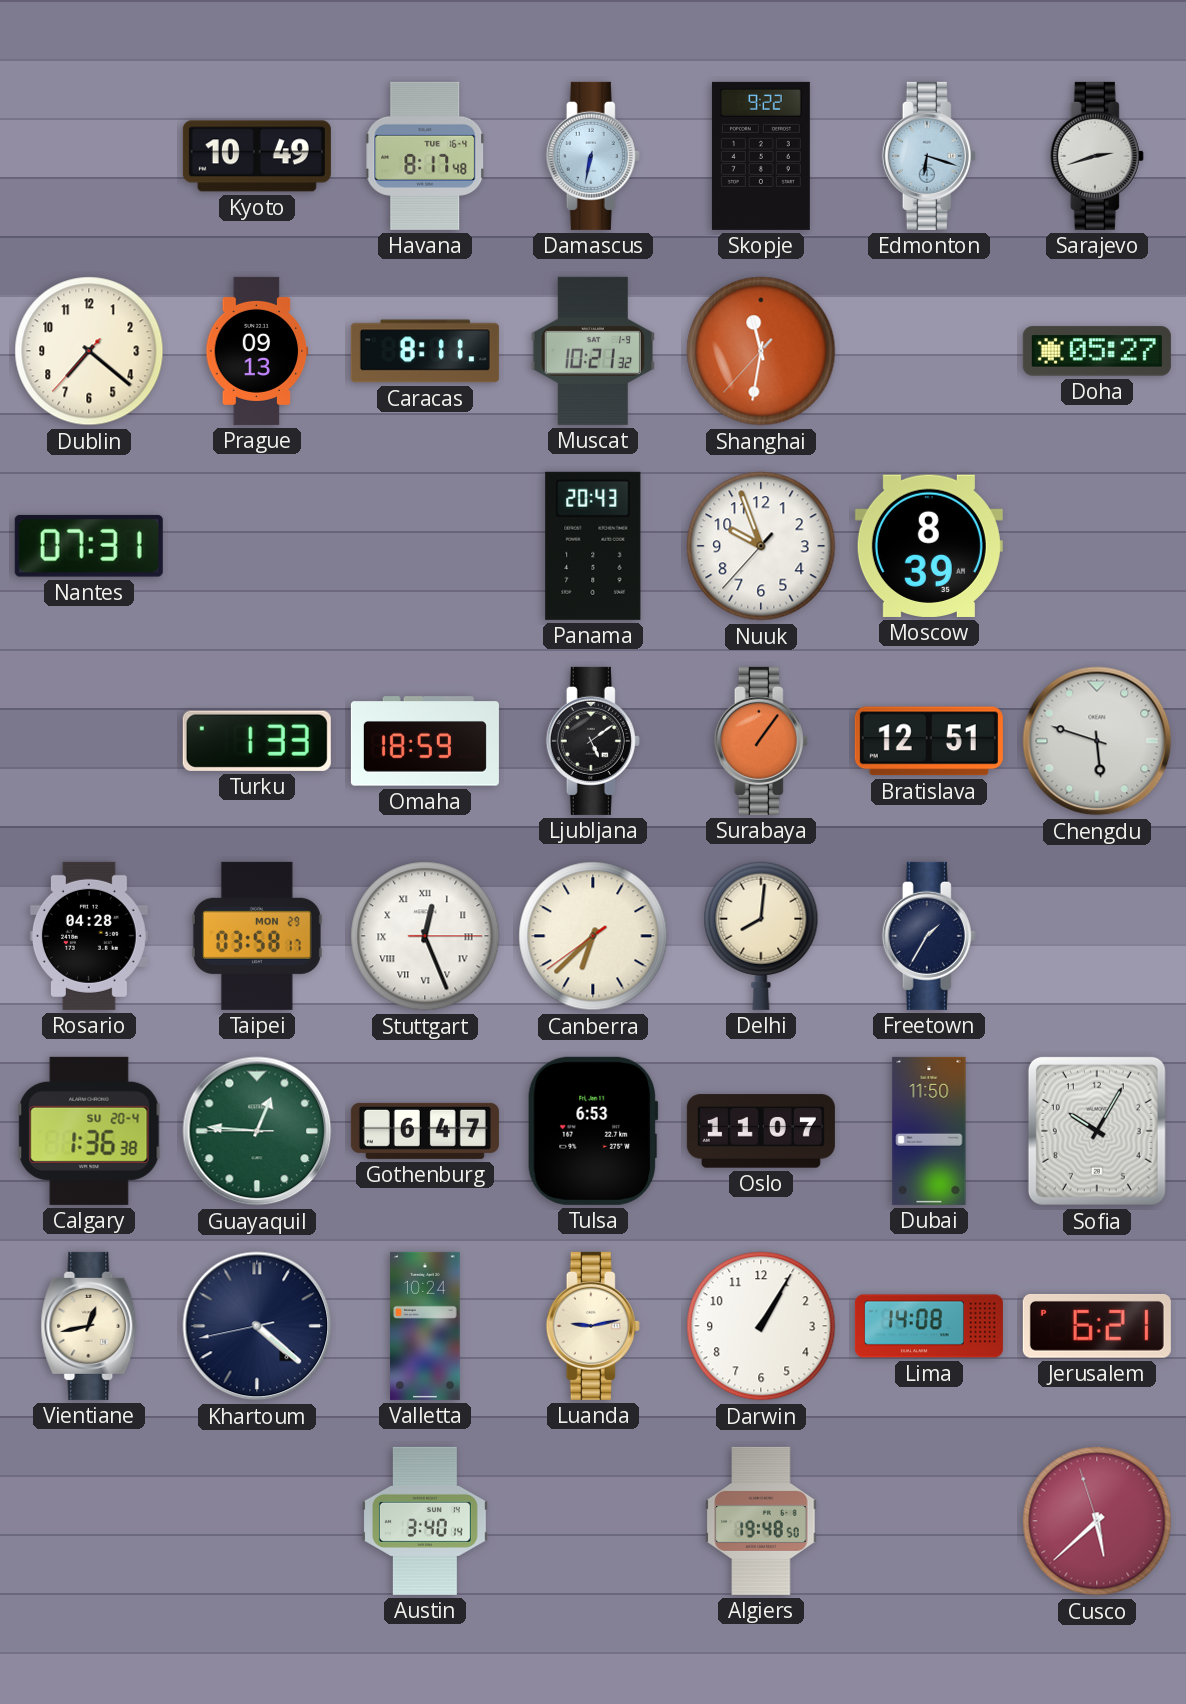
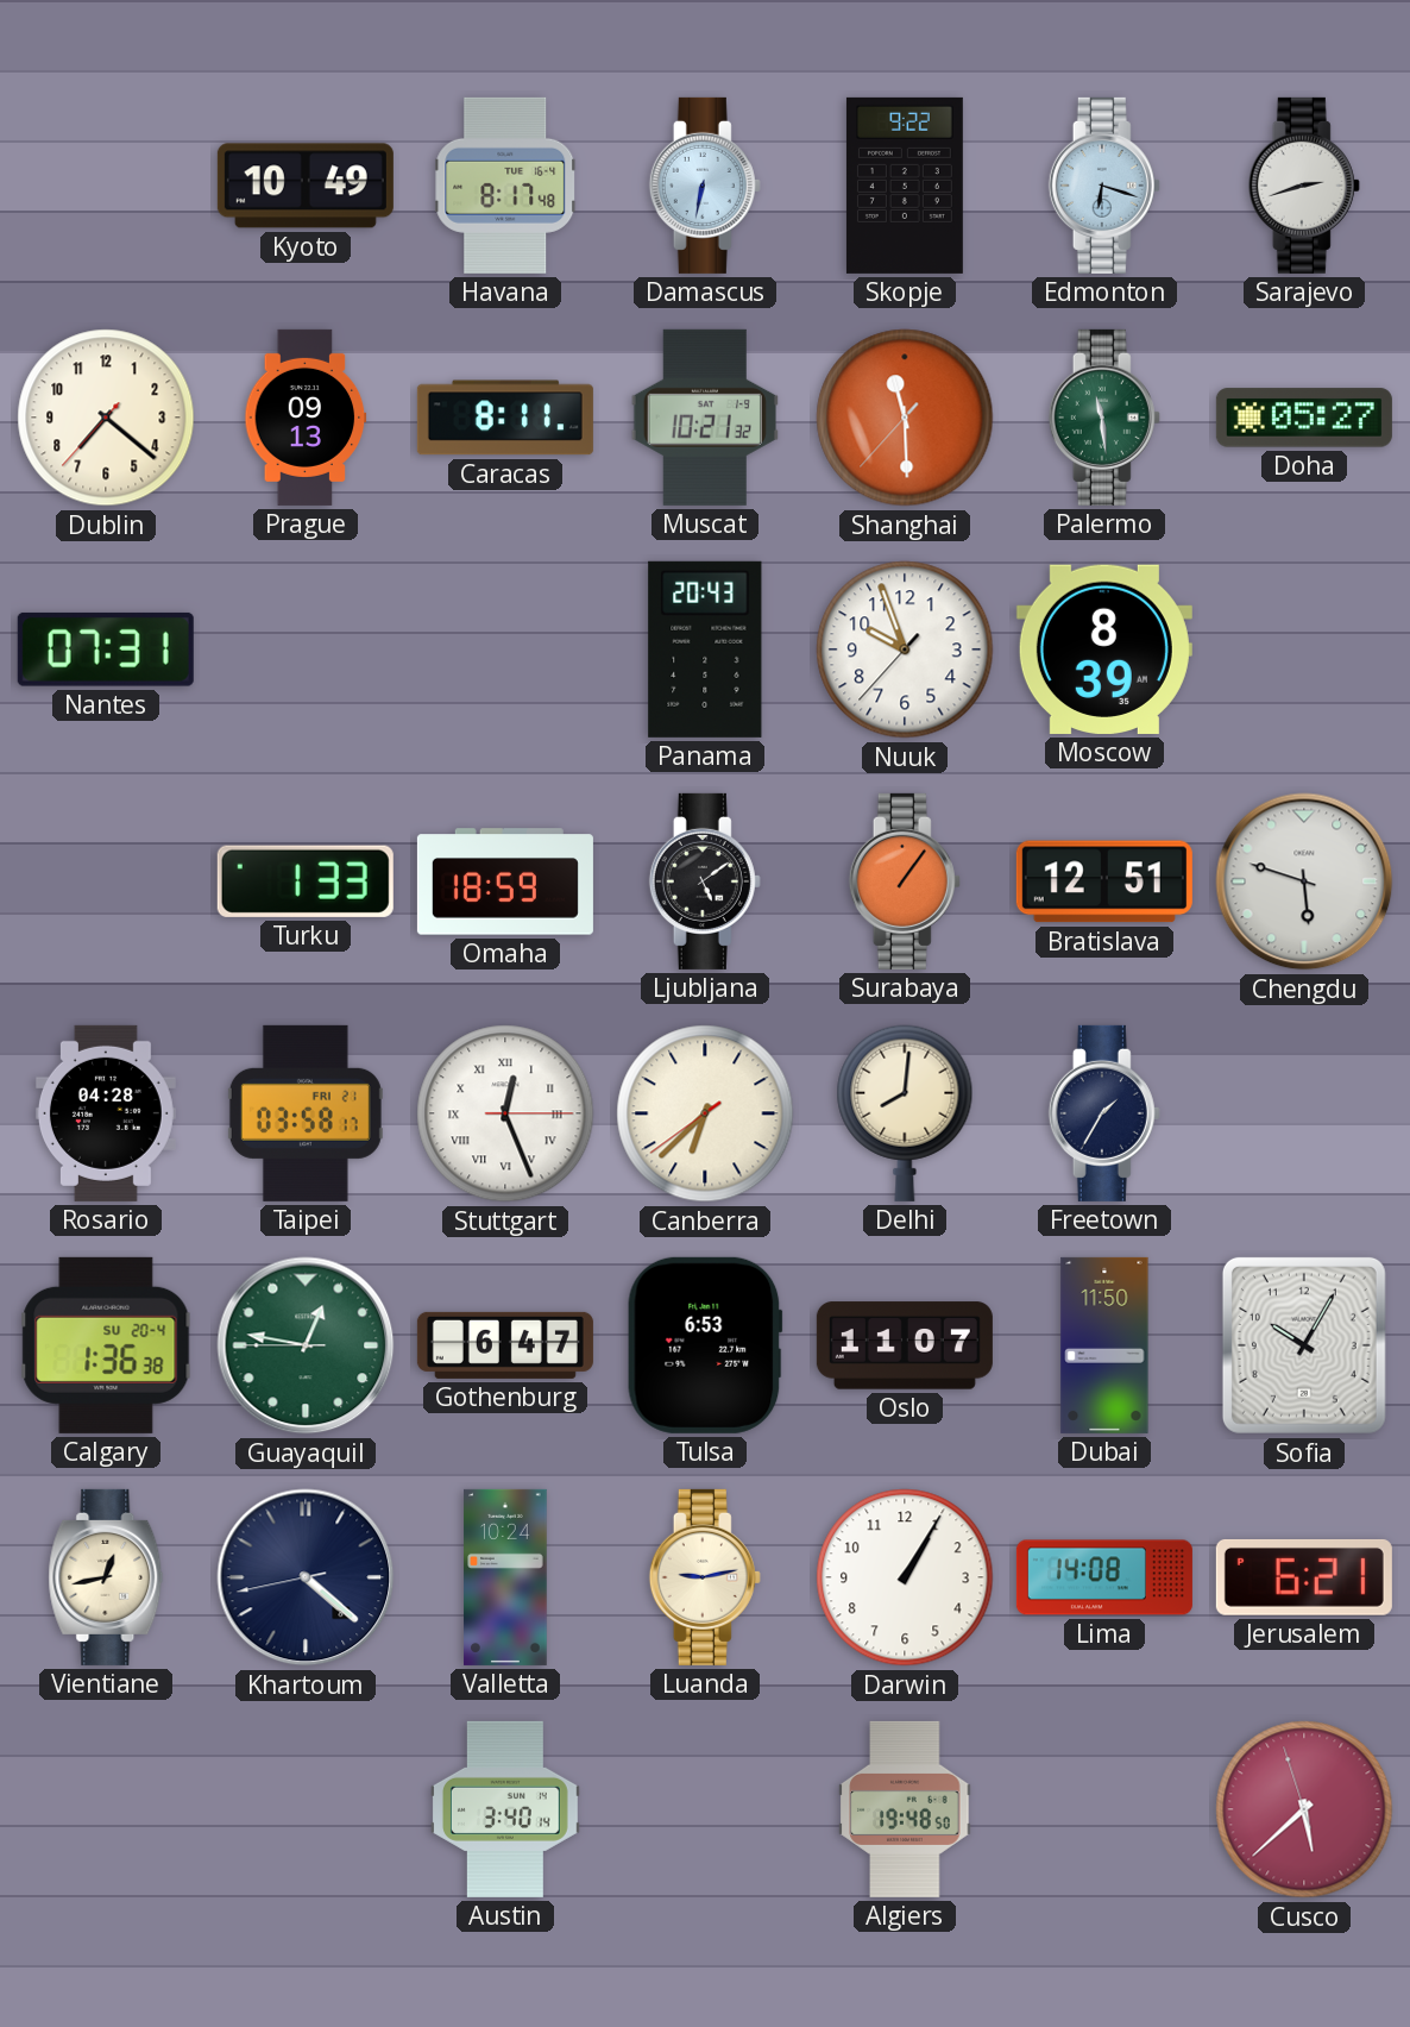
Shanghai: 11:31 -> 11:29 (905, 418)
Palermo: none -> 11:29 (1104, 418)
Taipei date: MON 29 -> FRI 21 (306, 1113)
Guayaquil: 12:45 -> 12:46 (306, 1345)
